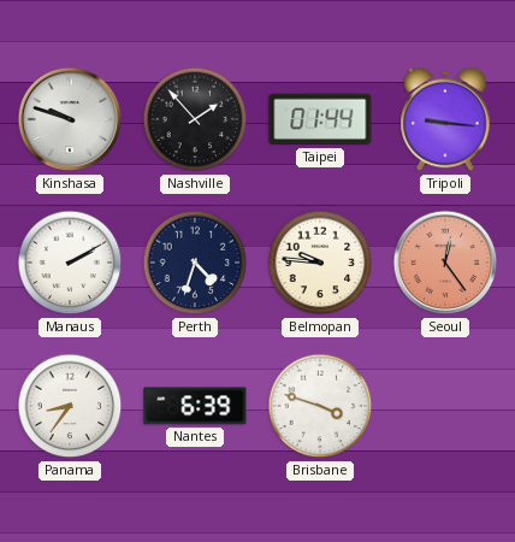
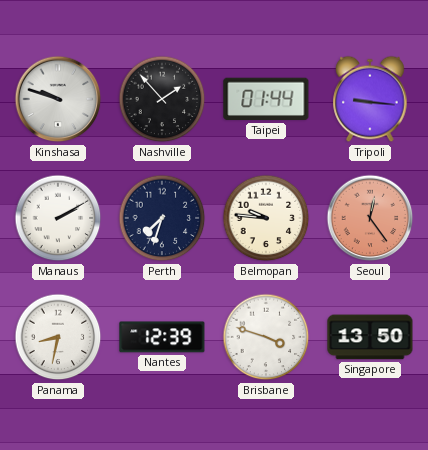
Perth: 4:33 -> 7:33 (162, 218)
Panama: 8:36 -> 8:32 (58, 337)
Nantes: 6:39 -> 12:39 (162, 337)
Singapore: none -> 13:50 (370, 337)
